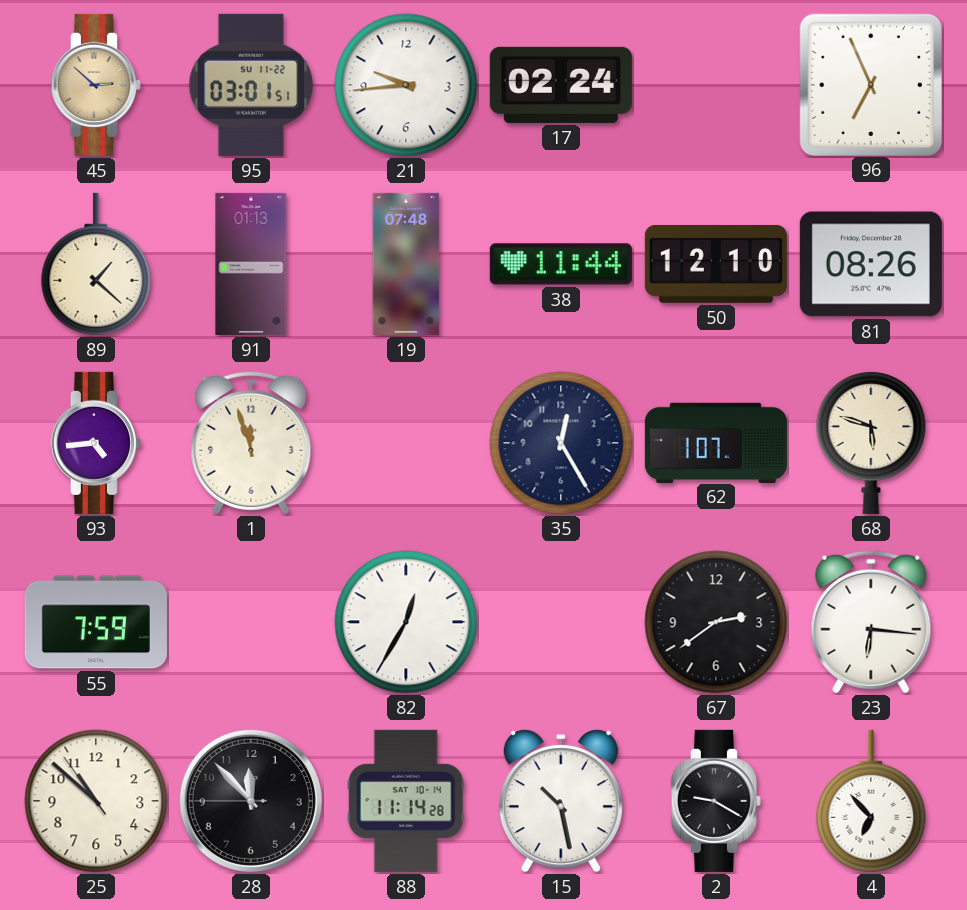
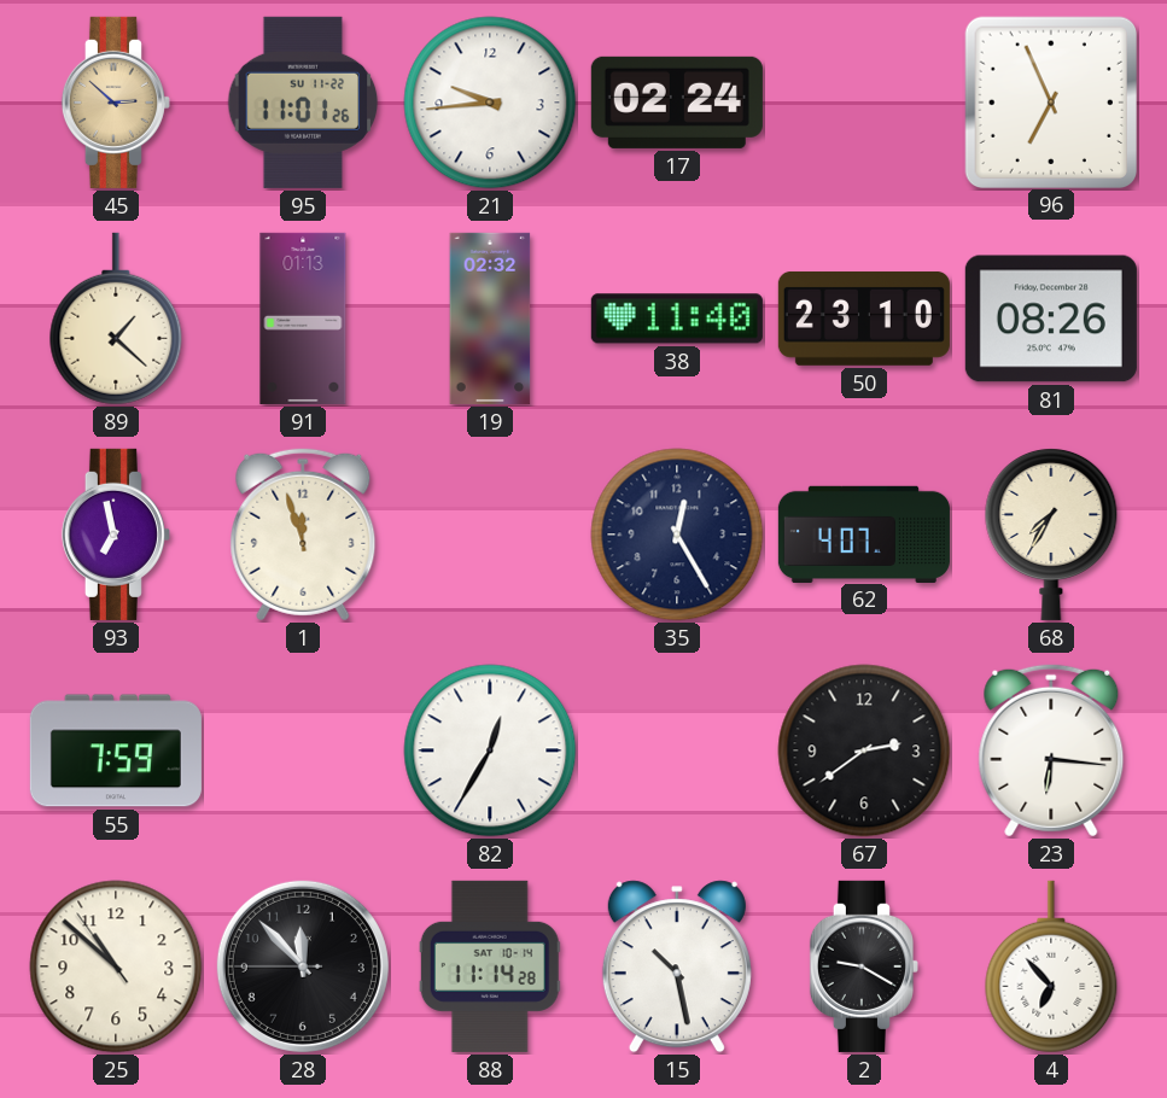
95: 03:01 -> 11:01 (303, 103)
19: 07:48 -> 02:32 (490, 319)
38: 11:44 -> 11:40 (677, 319)
50: 12:10 -> 23:10 (864, 319)
93: 4:44 -> 6:58 (116, 535)
62: 1:07 -> 4:07 (864, 533)
68: 5:48 -> 7:35 (1051, 533)
